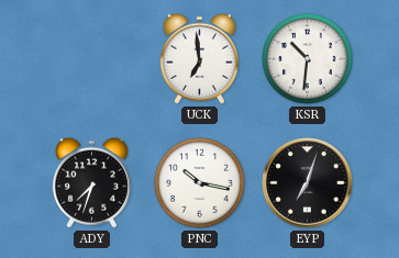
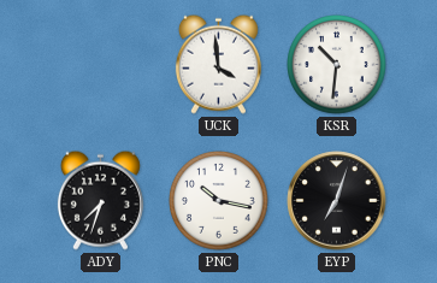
UCK: 6:59 -> 3:59 (218, 64)
